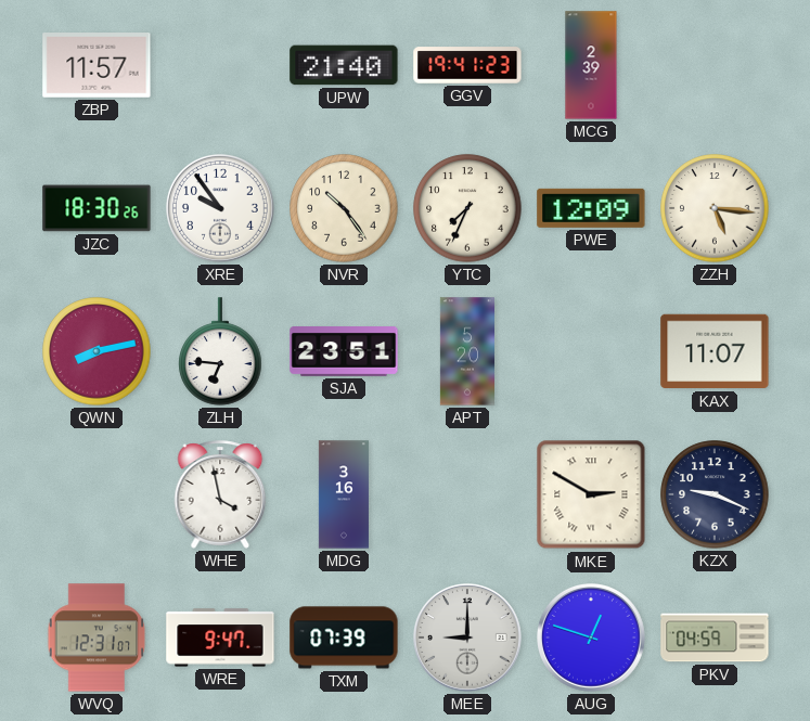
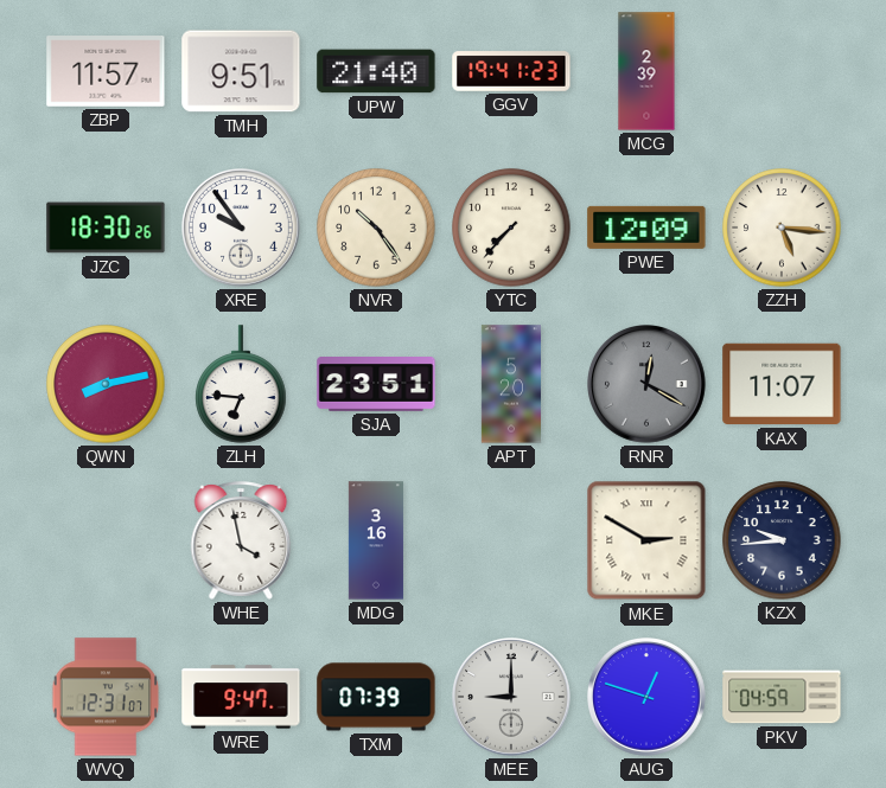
TMH: none -> 9:51 (241, 71)
YTC: 7:34 -> 7:37 (511, 228)
RNR: none -> 12:20 (648, 385)
KZX: 9:19 -> 9:44 (782, 540)
